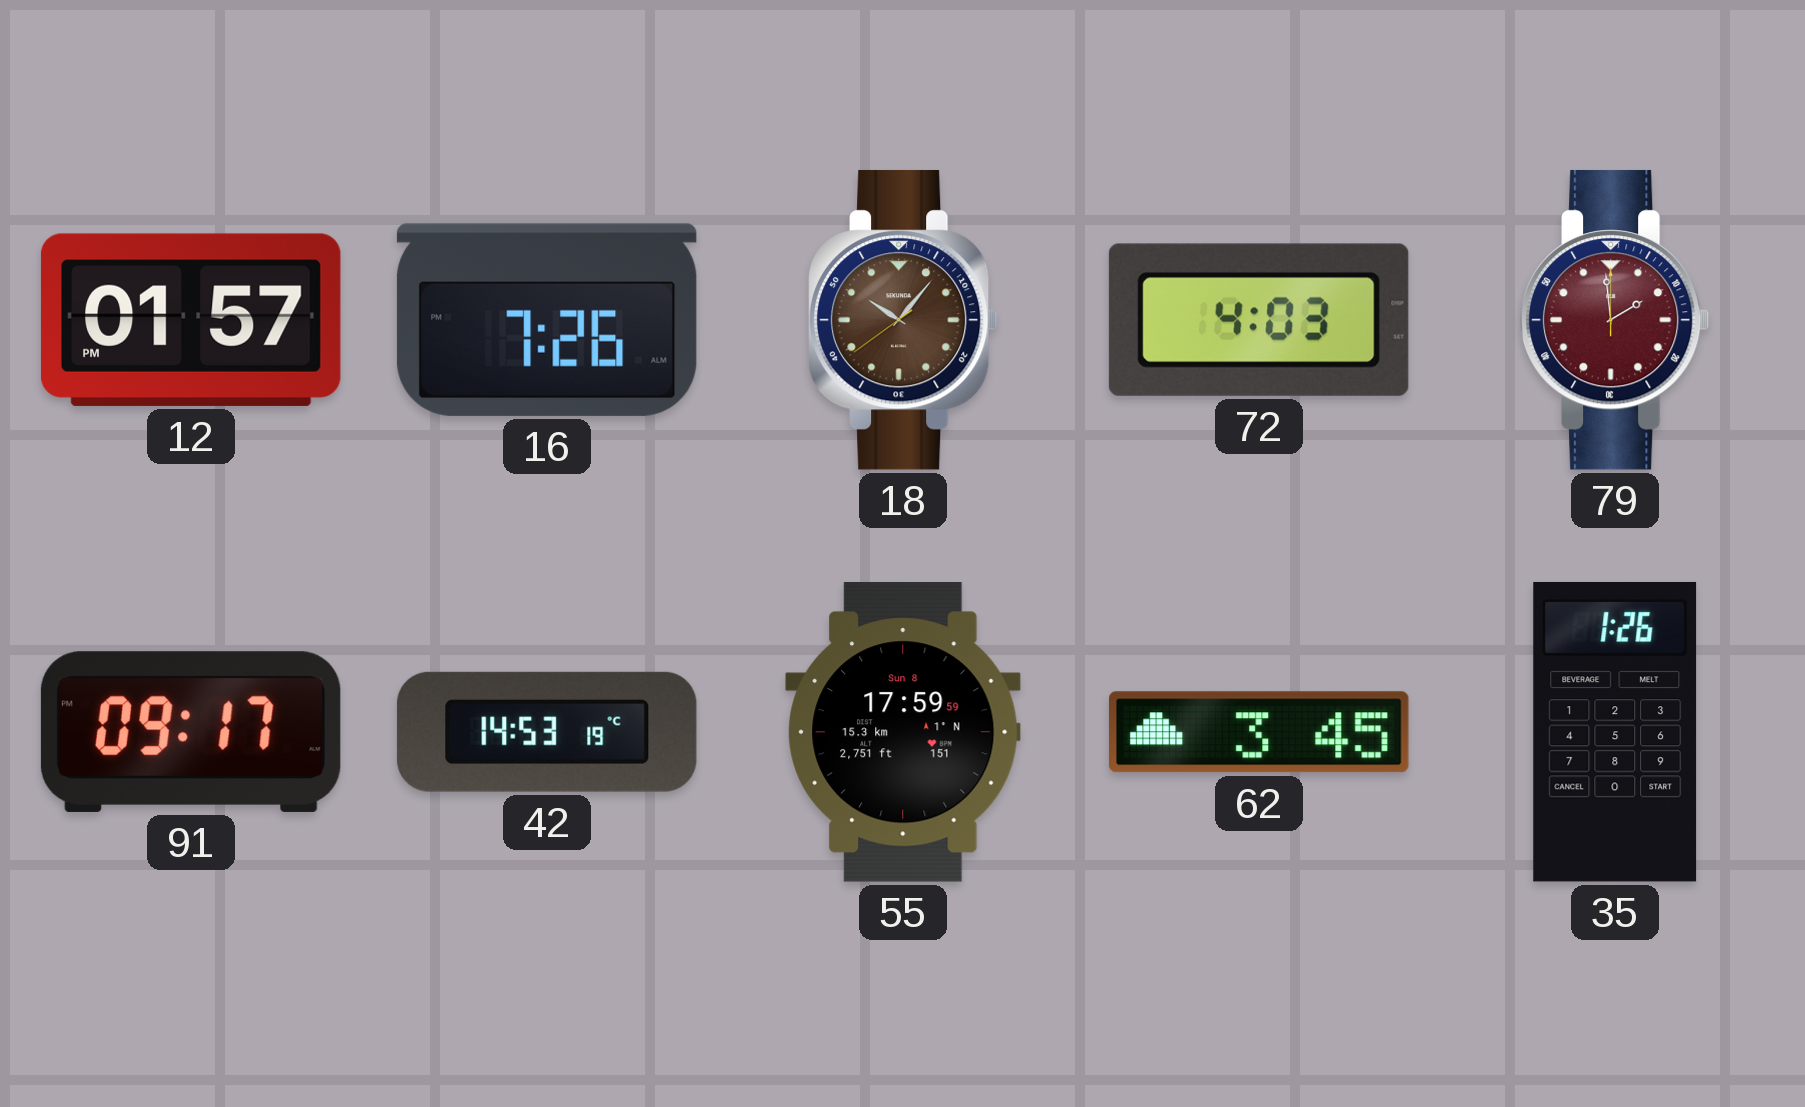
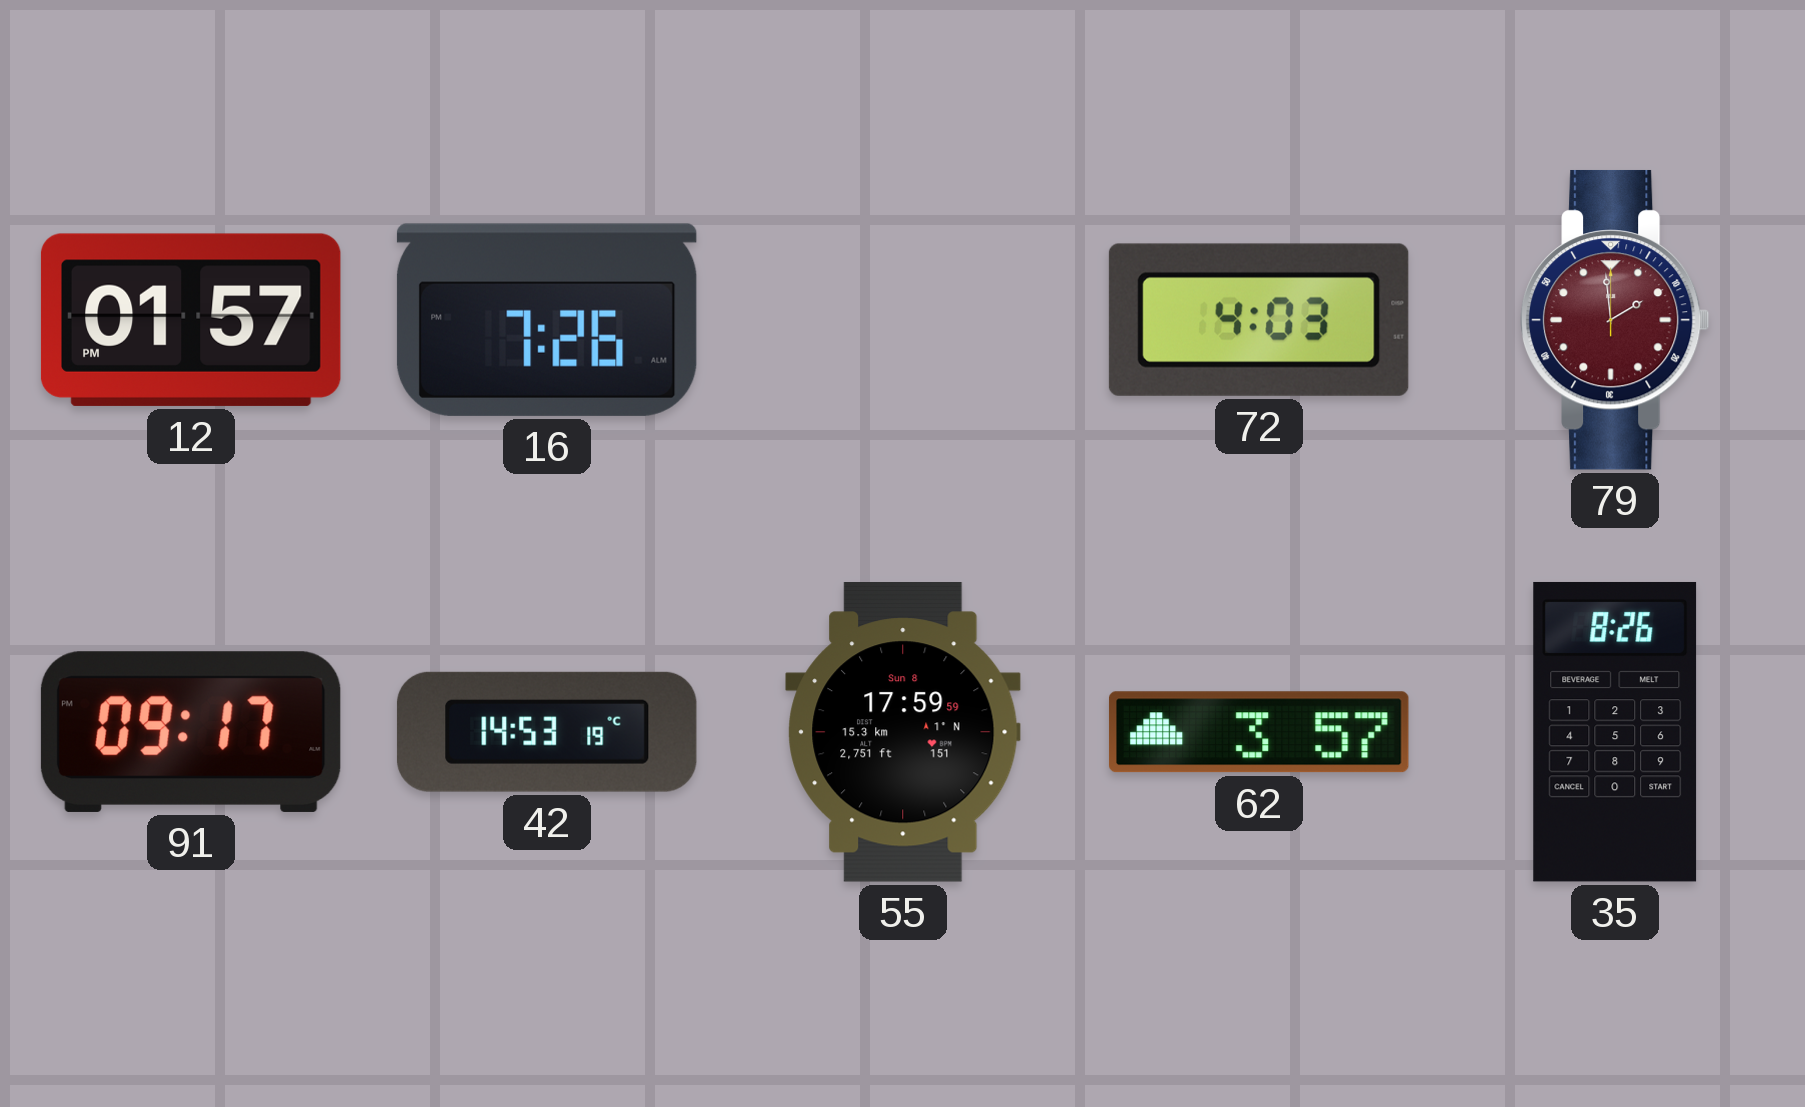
18: 10:06 -> none (903, 320)
62: 3:45 -> 3:57 (1259, 732)
35: 1:26 -> 8:26 (1615, 732)
